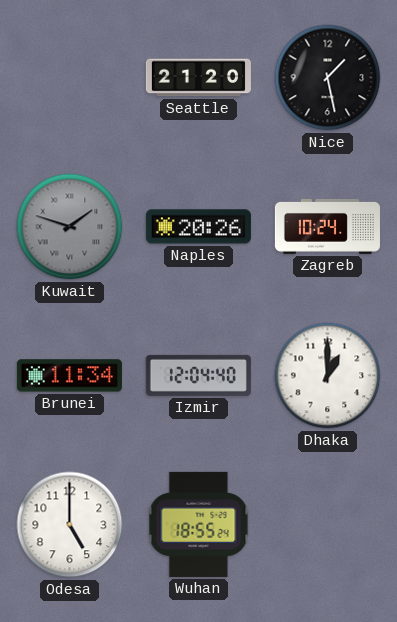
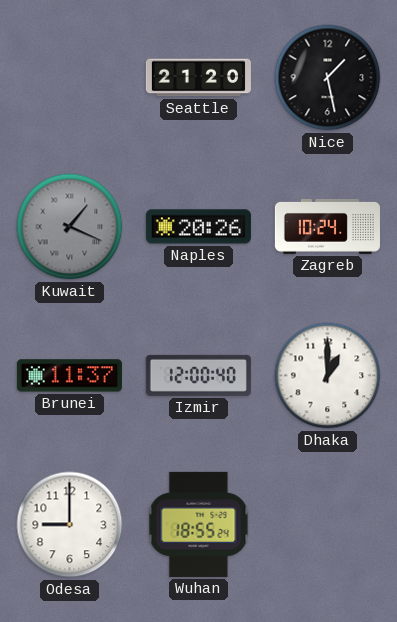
Kuwait: 1:48 -> 1:19 (70, 227)
Brunei: 11:34 -> 11:37 (69, 376)
Izmir: 12:04 -> 12:00 (198, 375)
Odesa: 5:00 -> 9:00 (70, 525)
